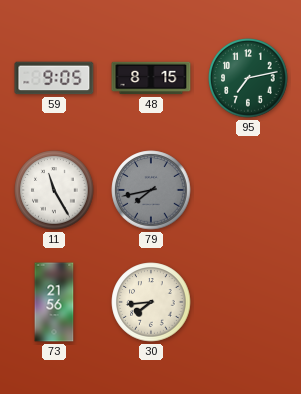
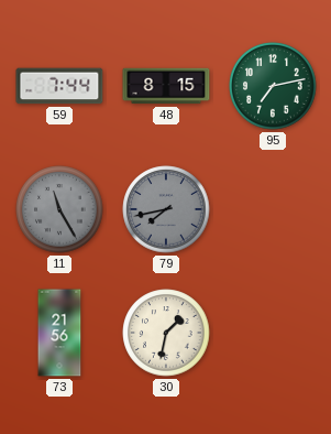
59: 9:05 -> 7:44 (59, 86)
11 dial: white -> grey (59, 209)
30: 7:44 -> 1:32 (166, 333)
